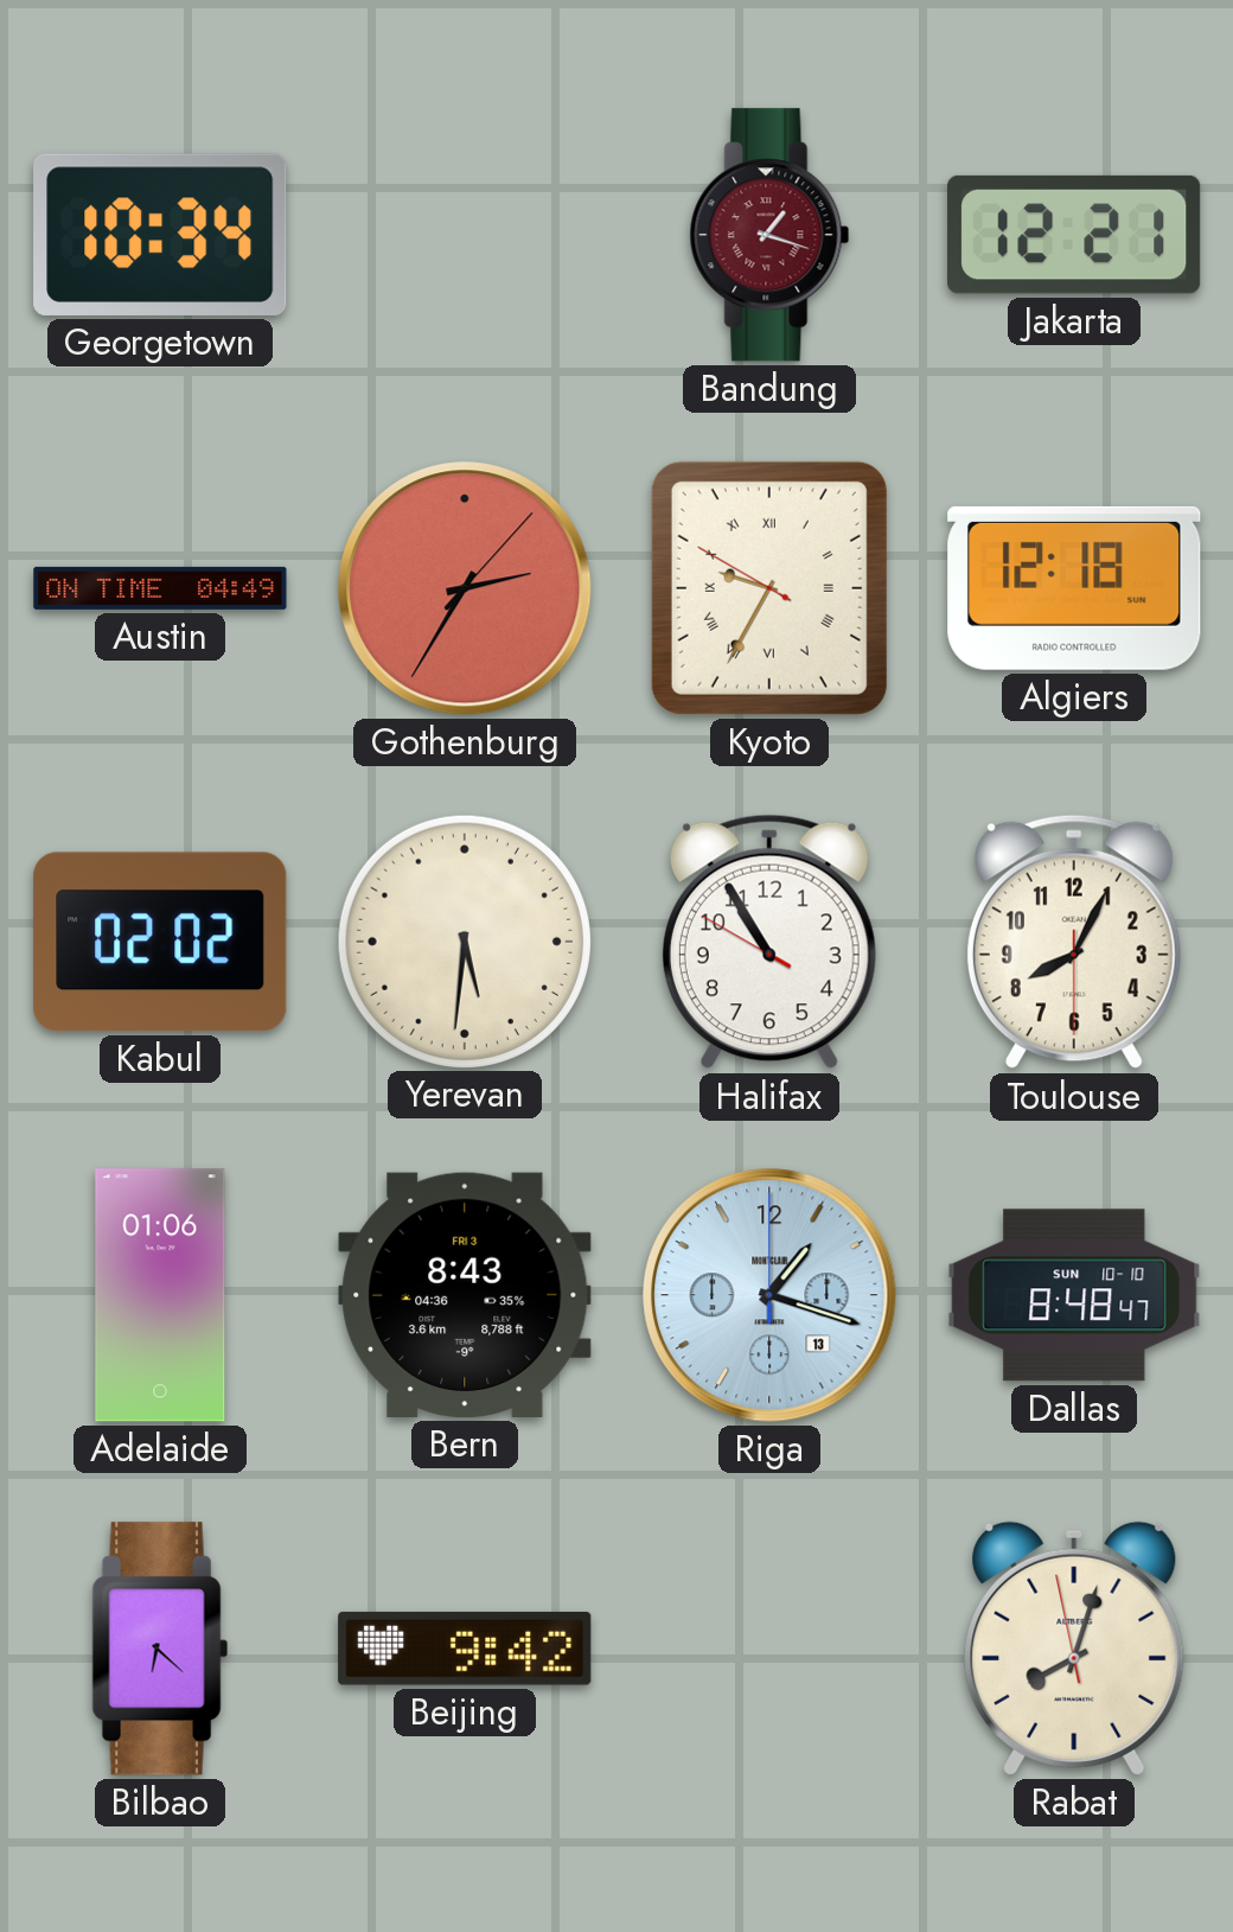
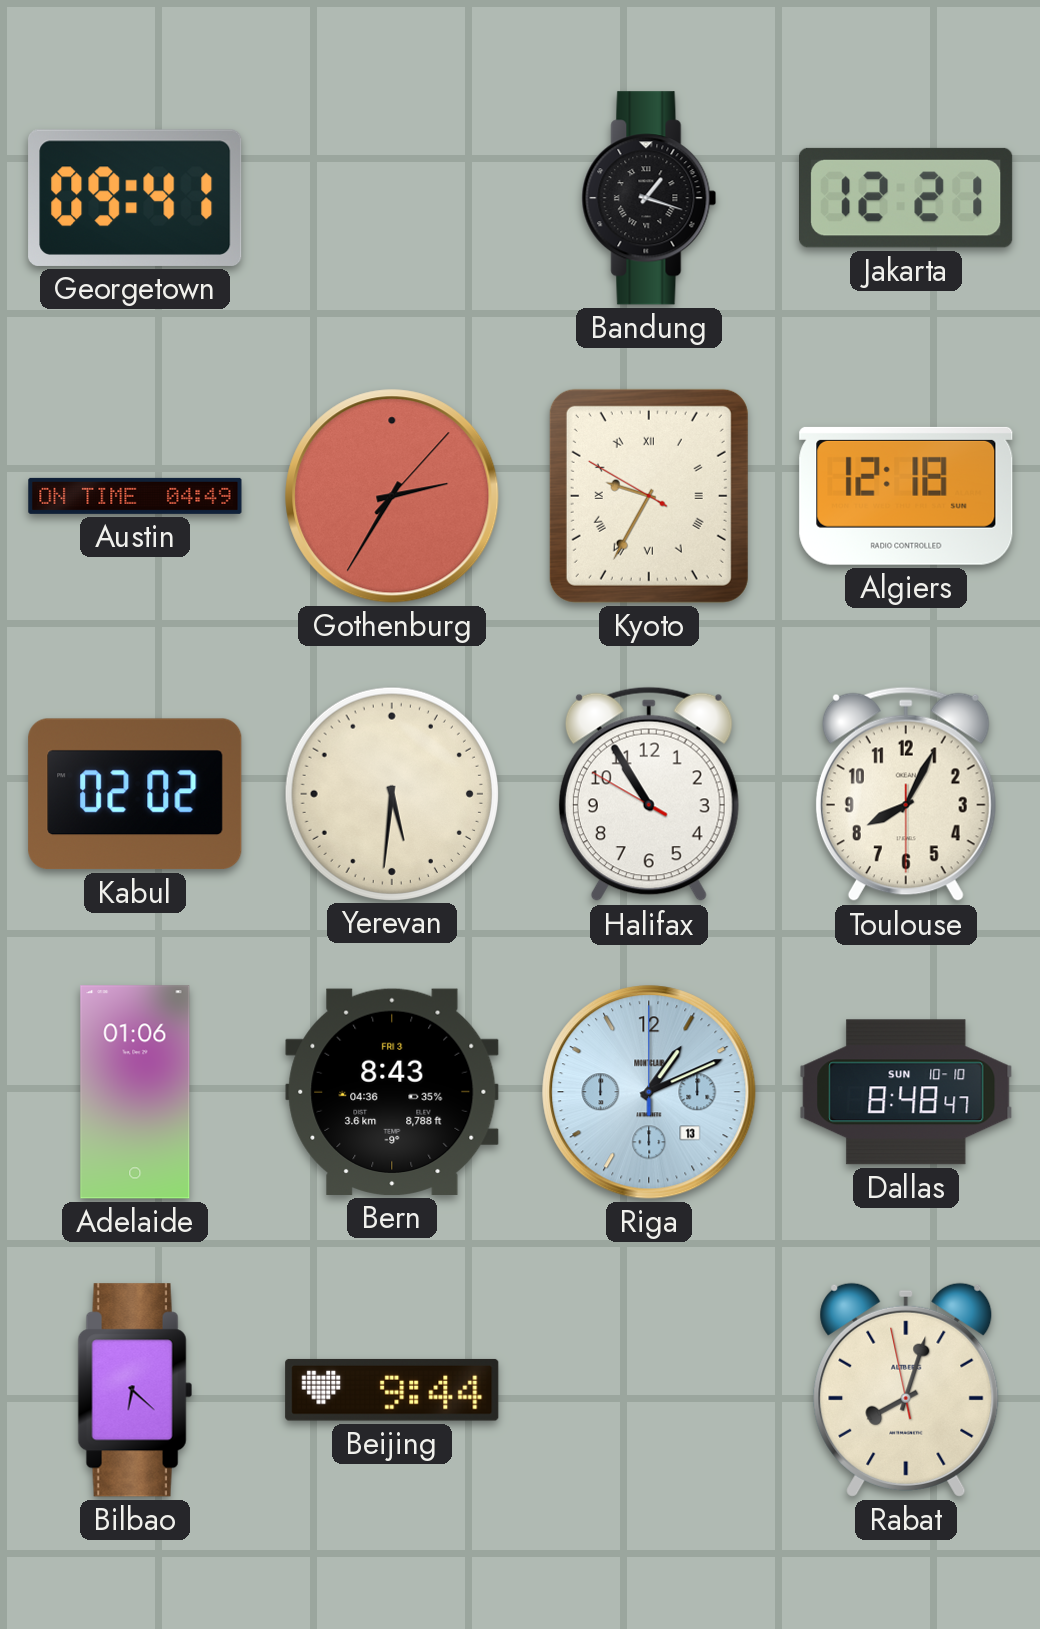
Georgetown: 10:34 -> 09:41 (135, 198)
Bandung dial: burgundy -> black (649, 198)
Riga: 1:18 -> 1:11 (649, 1092)
Beijing: 9:42 -> 9:44 (392, 1390)
